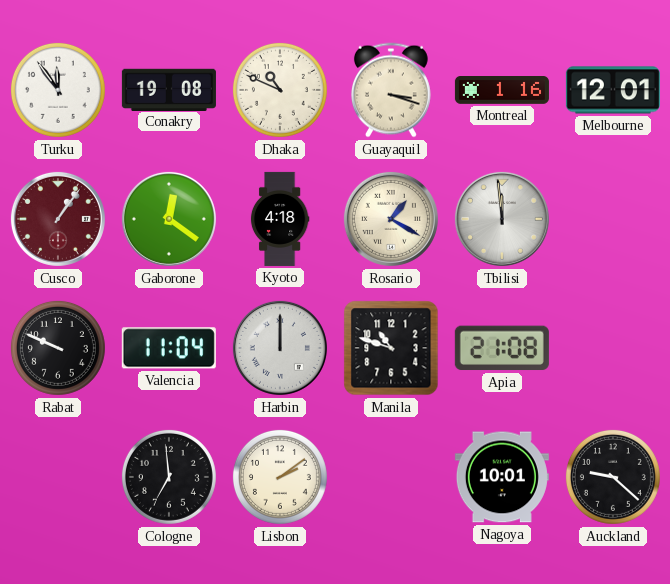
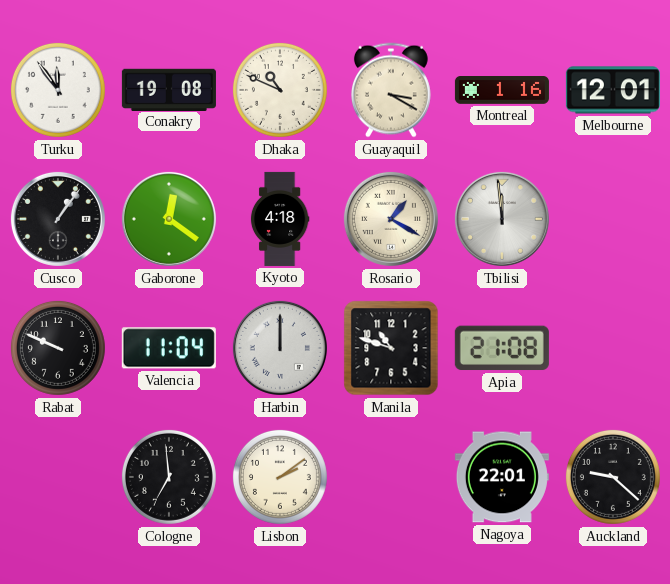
Guayaquil: 3:18 -> 3:20 (391, 90)
Cusco dial: burgundy -> black (58, 219)
Nagoya: 10:01 -> 22:01 (502, 477)
